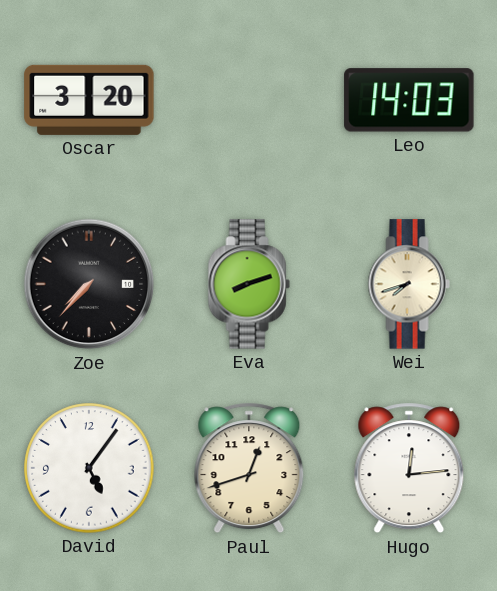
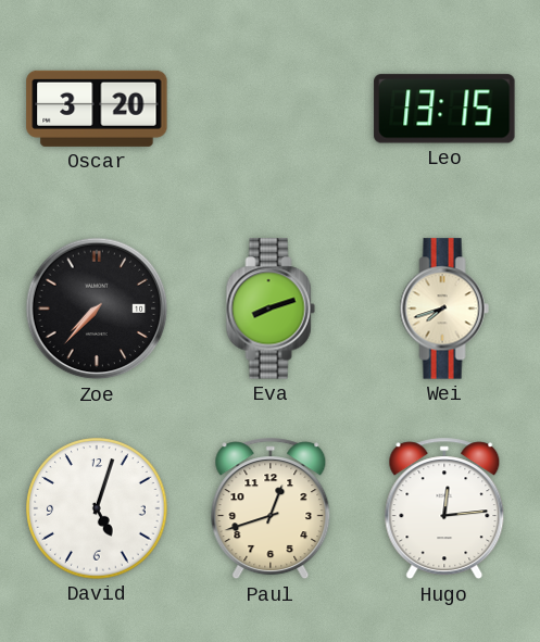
Leo: 14:03 -> 13:15 (444, 109)
David: 5:06 -> 5:03 (97, 508)
